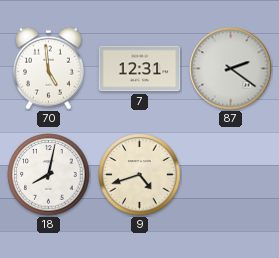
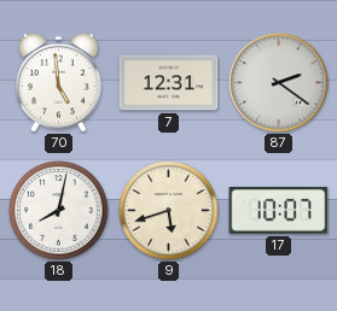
9: 4:42 -> 5:42 (169, 211)
17: none -> 10:07 (279, 211)
